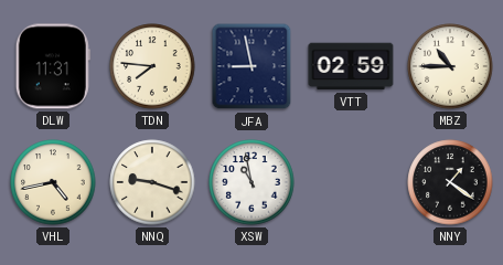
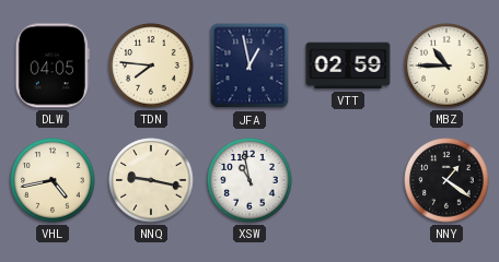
DLW: 11:31 -> 04:05 (53, 65)
JFA: 8:58 -> 12:58 (249, 65)
NNQ: 9:18 -> 9:17 (151, 180)
